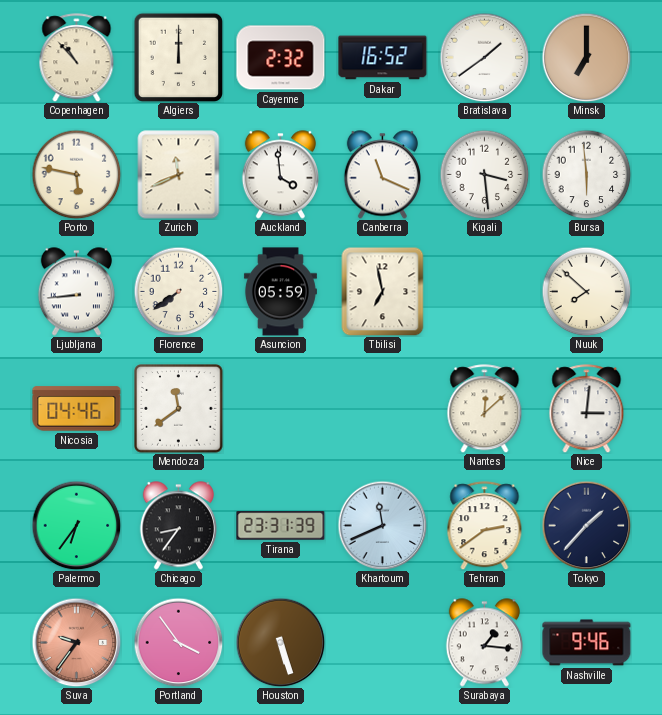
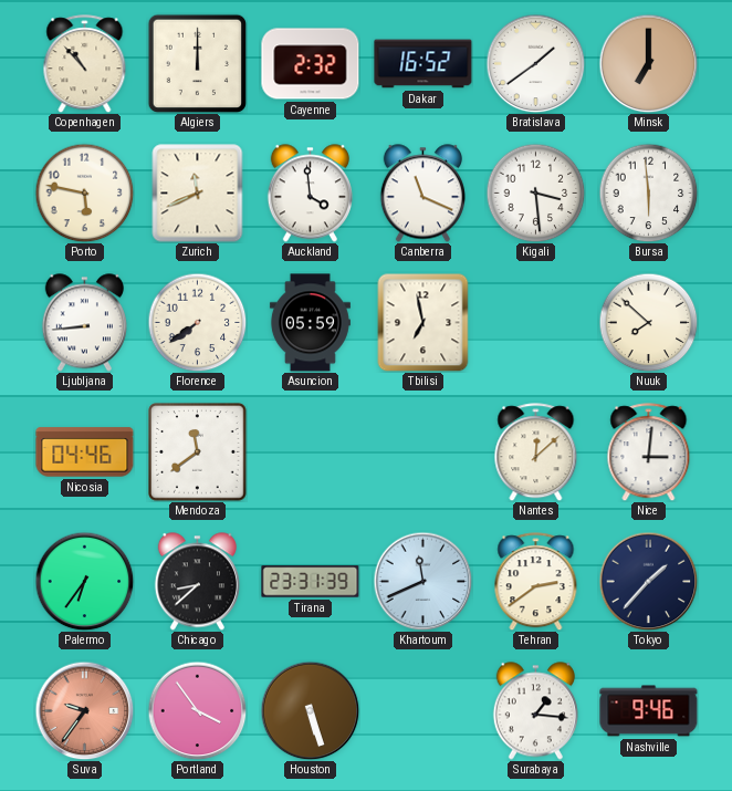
Chicago: 8:36 -> 8:38 (197, 582)
